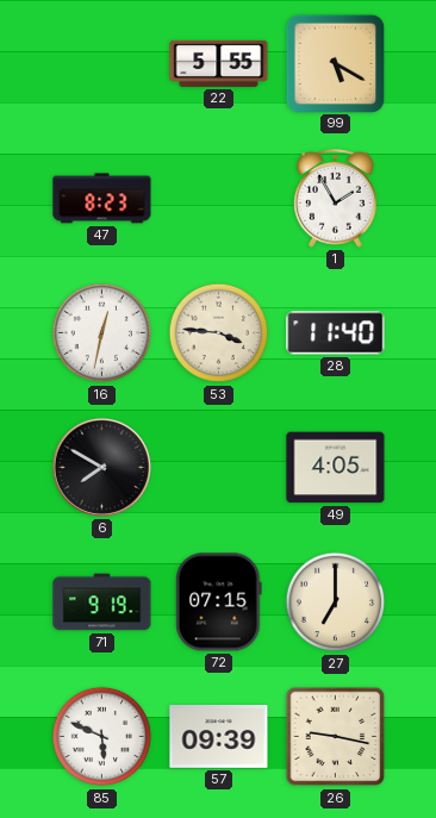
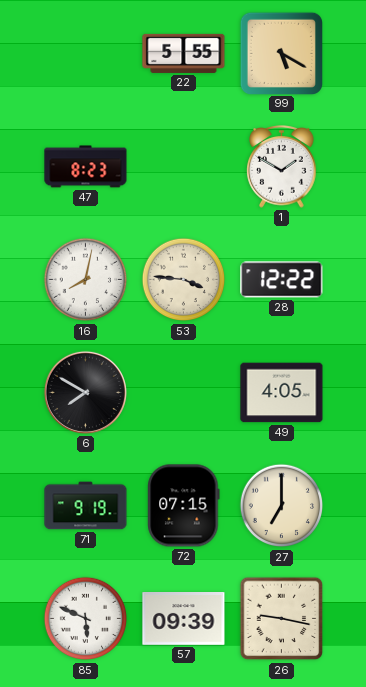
1: 1:55 -> 1:50 (282, 167)
16: 12:32 -> 8:02 (86, 280)
28: 11:40 -> 12:22 (282, 280)
